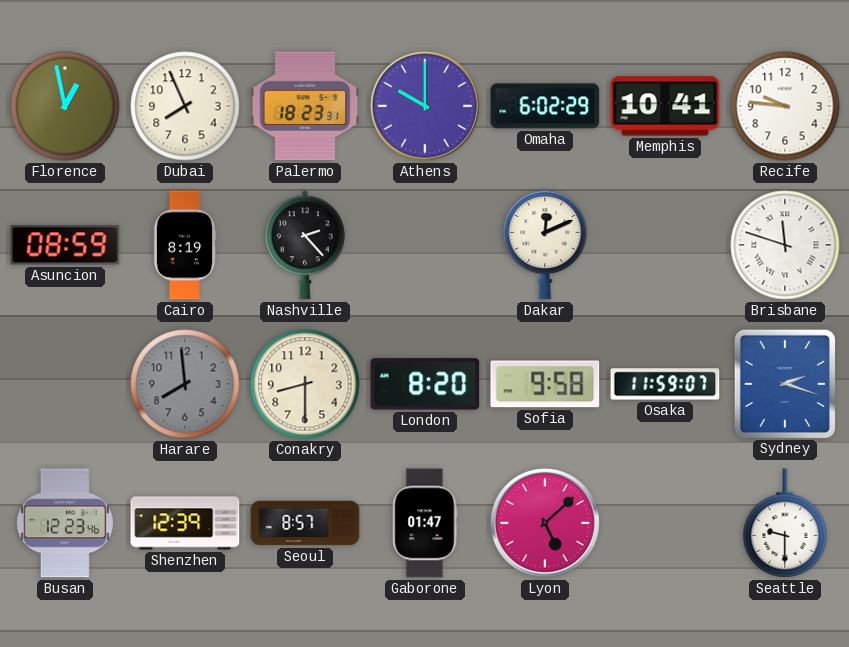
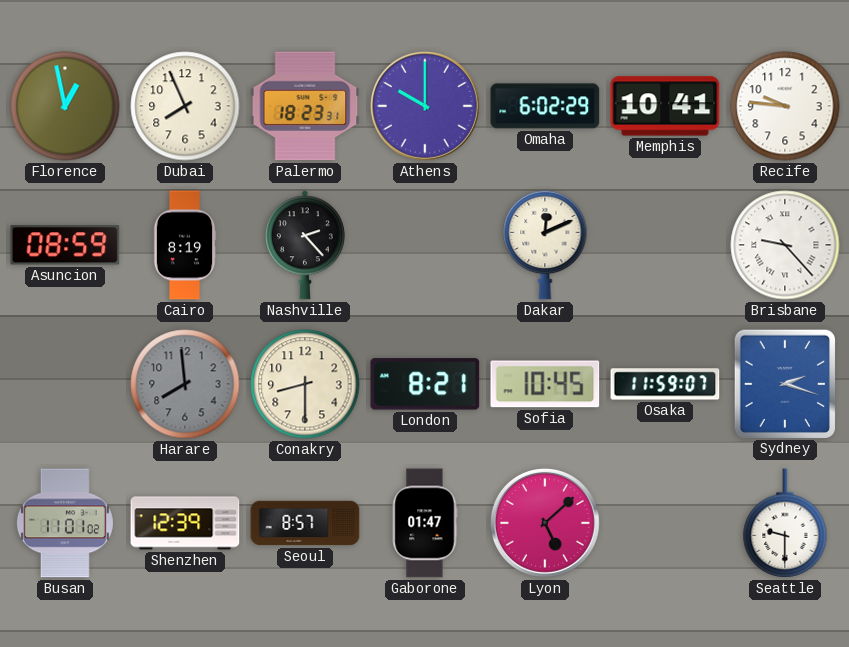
Brisbane: 11:48 -> 9:23 (785, 245)
London: 8:20 -> 8:21 (425, 384)
Sofia: 9:58 -> 10:45 (545, 384)
Busan: 12:23 -> 11:01 (65, 523)
